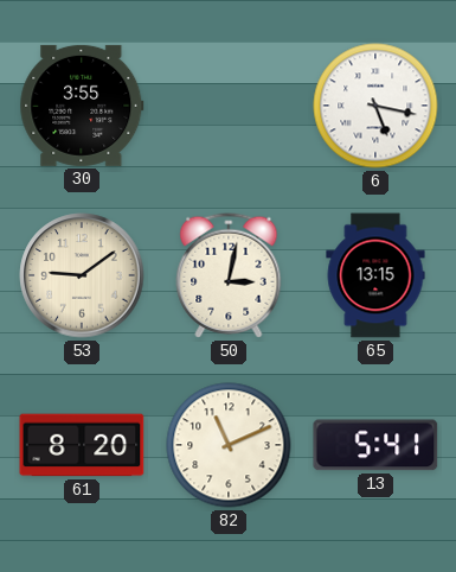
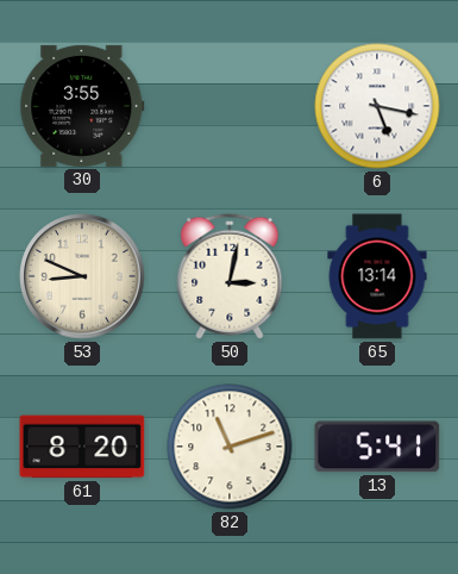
53: 9:09 -> 8:49 (82, 276)
65: 13:15 -> 13:14 (377, 276)
82: 11:11 -> 11:12 (230, 447)
